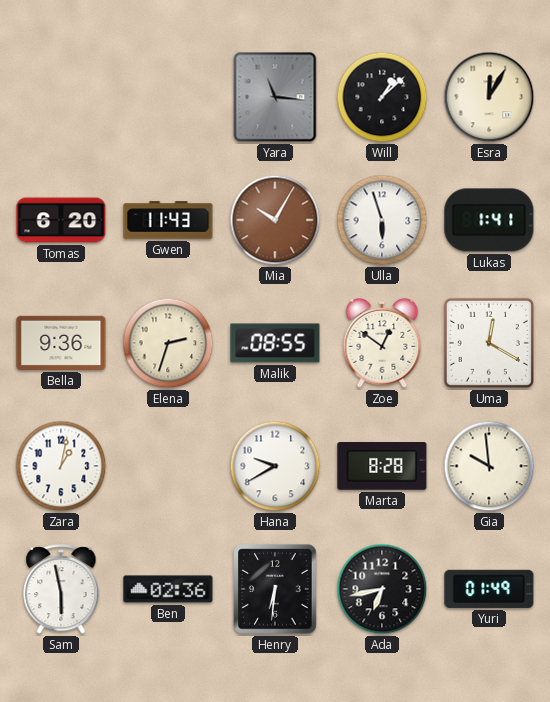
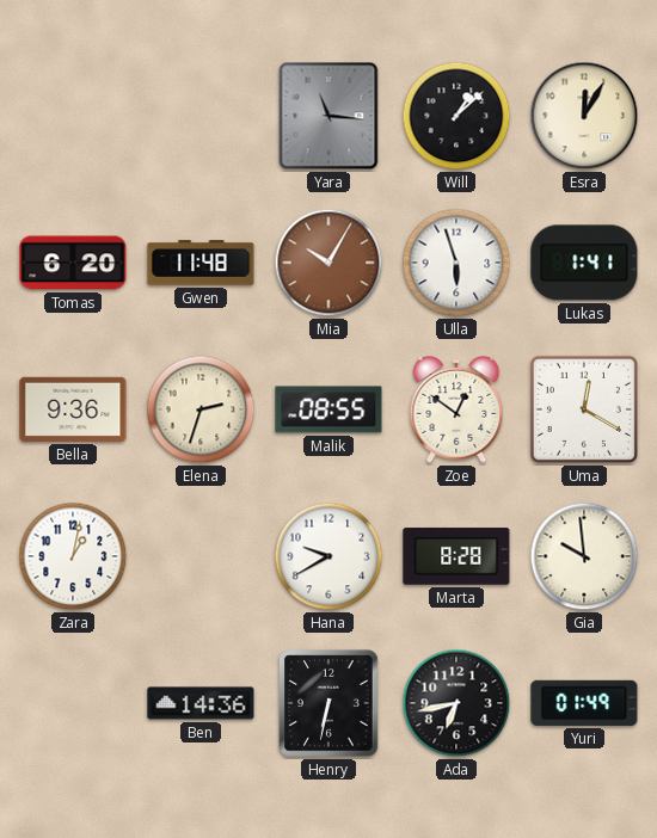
Gwen: 11:43 -> 11:48 (201, 263)
Sam: 5:58 -> none (61, 590)
Ben: 02:36 -> 14:36 (201, 703)
Henry: 6:31 -> 6:32 (328, 703)
